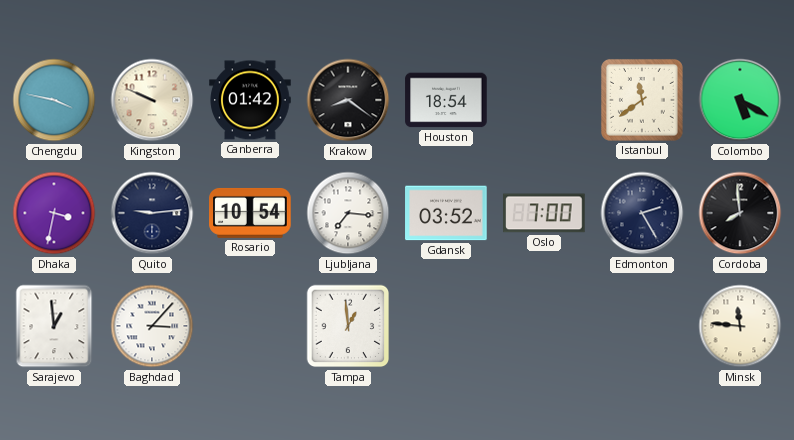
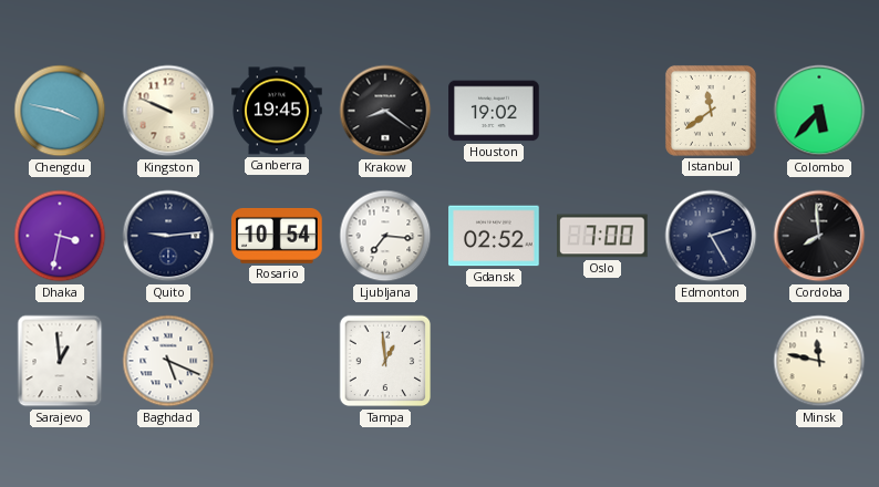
Canberra: 01:42 -> 19:45 (277, 111)
Houston: 18:54 -> 19:02 (494, 111)
Colombo: 5:20 -> 5:37 (819, 111)
Gdansk: 03:52 -> 02:52 (494, 236)
Baghdad: 3:07 -> 5:19 (168, 361)
Minsk: 11:46 -> 11:47 (819, 361)
